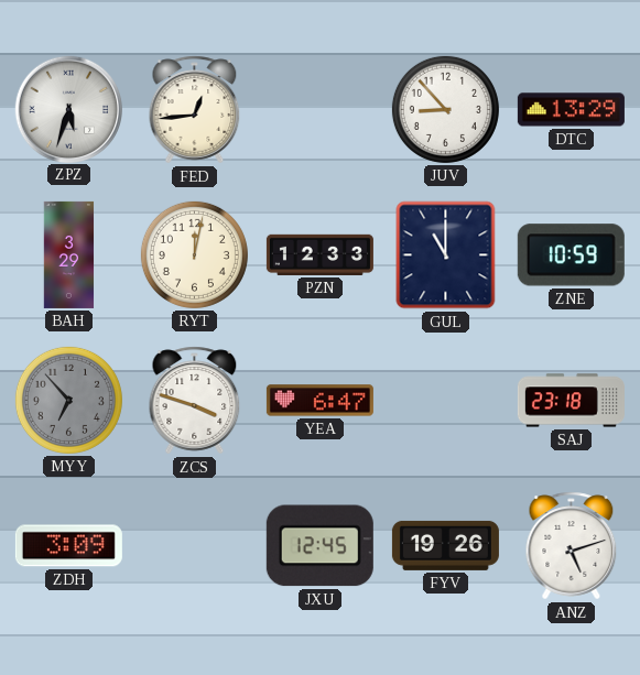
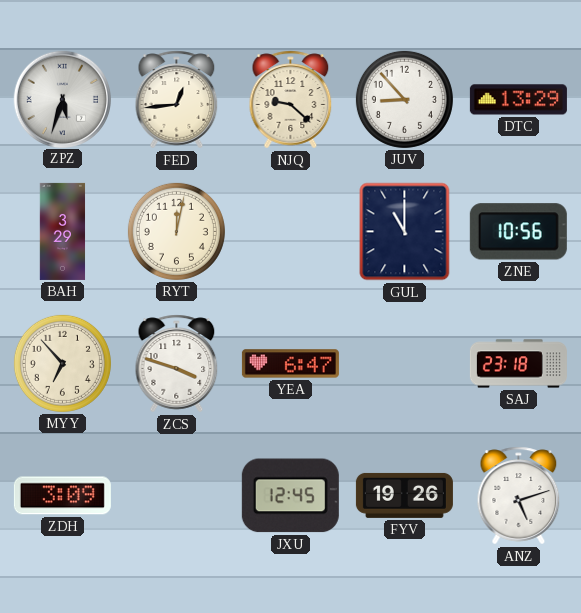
NJQ: none -> 9:22 (291, 100)
PZN: 12:33 -> none (319, 254)
ZNE: 10:59 -> 10:56 (518, 232)
MYY dial: grey -> cream (62, 363)
